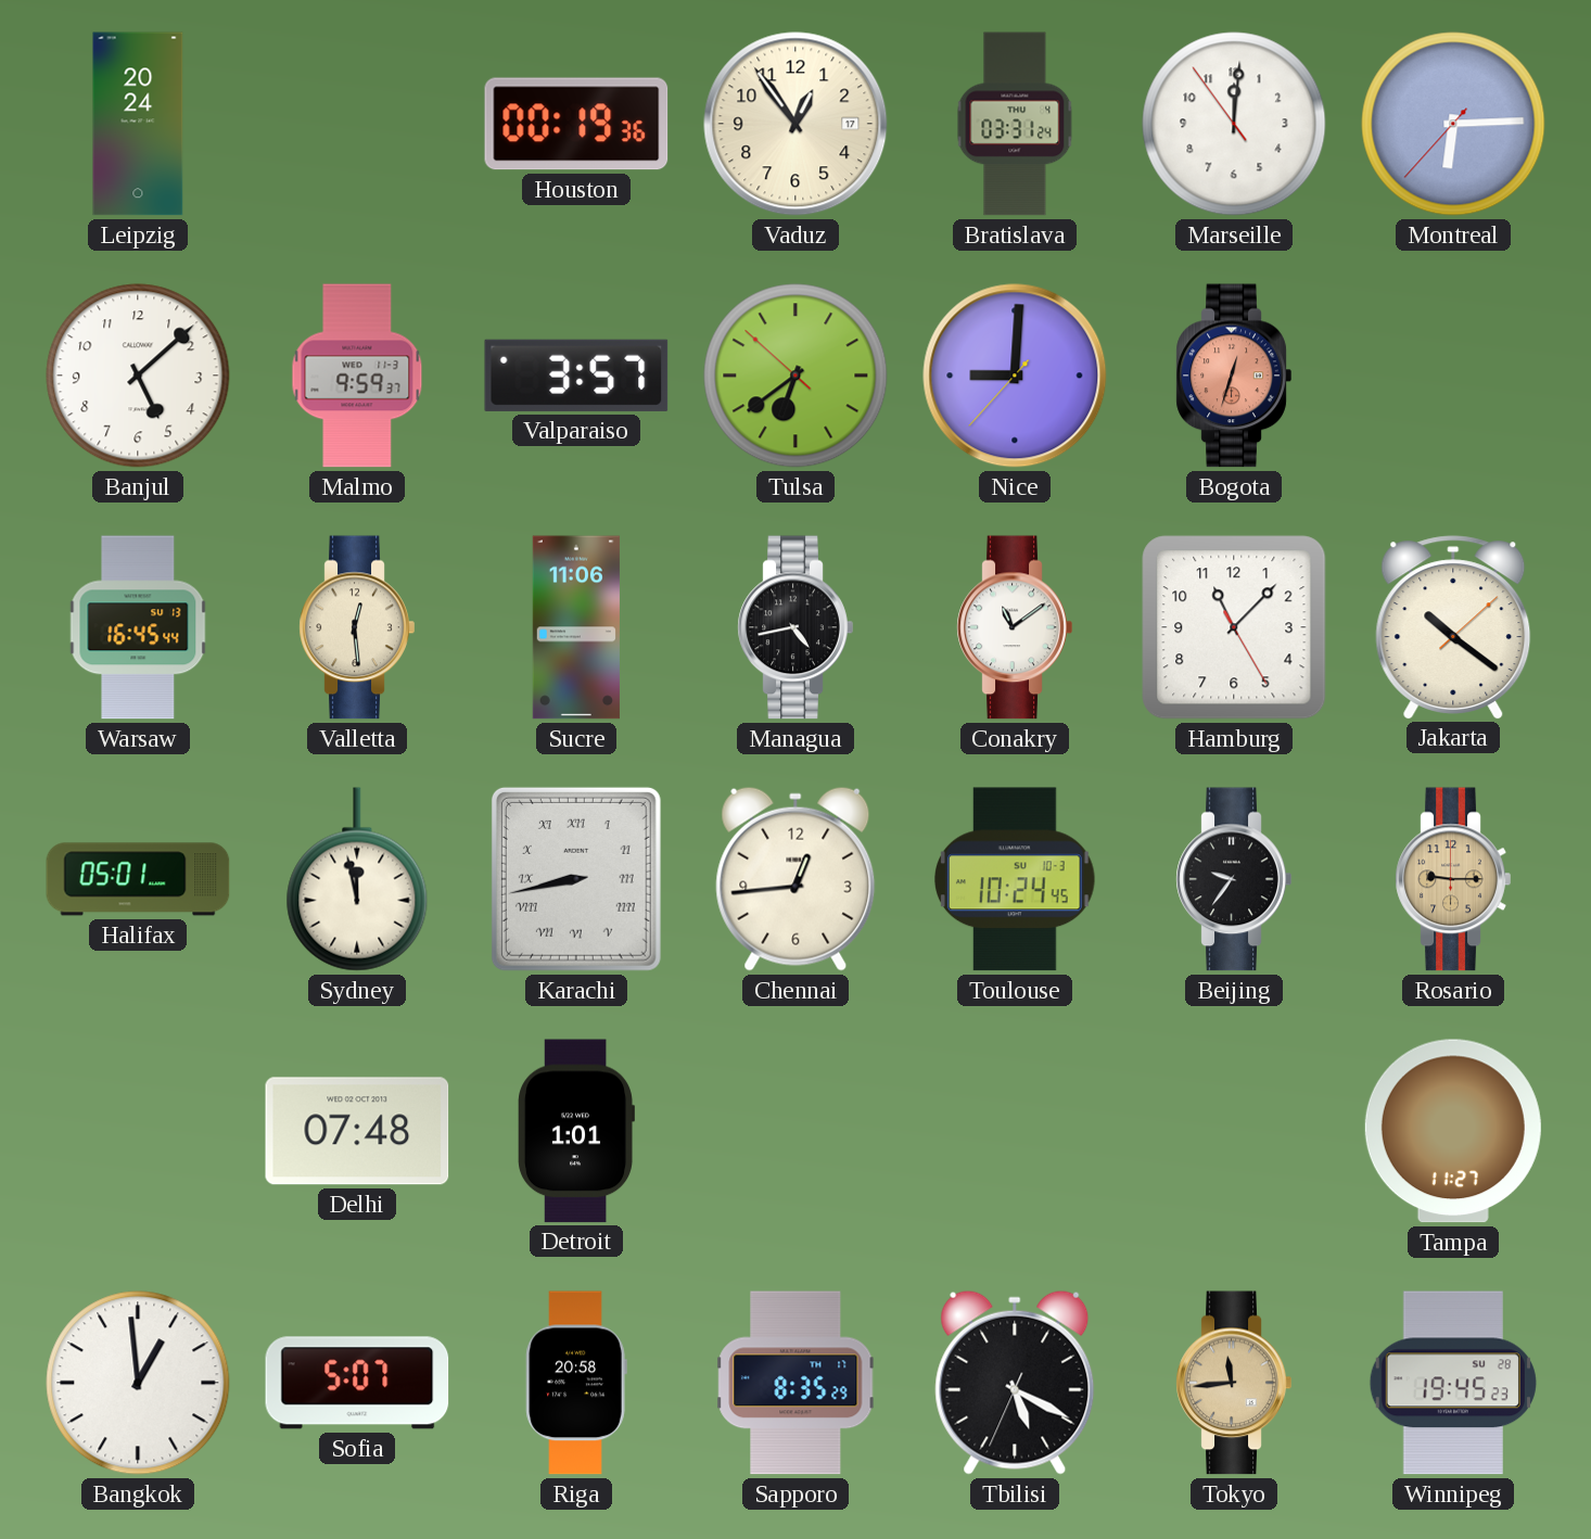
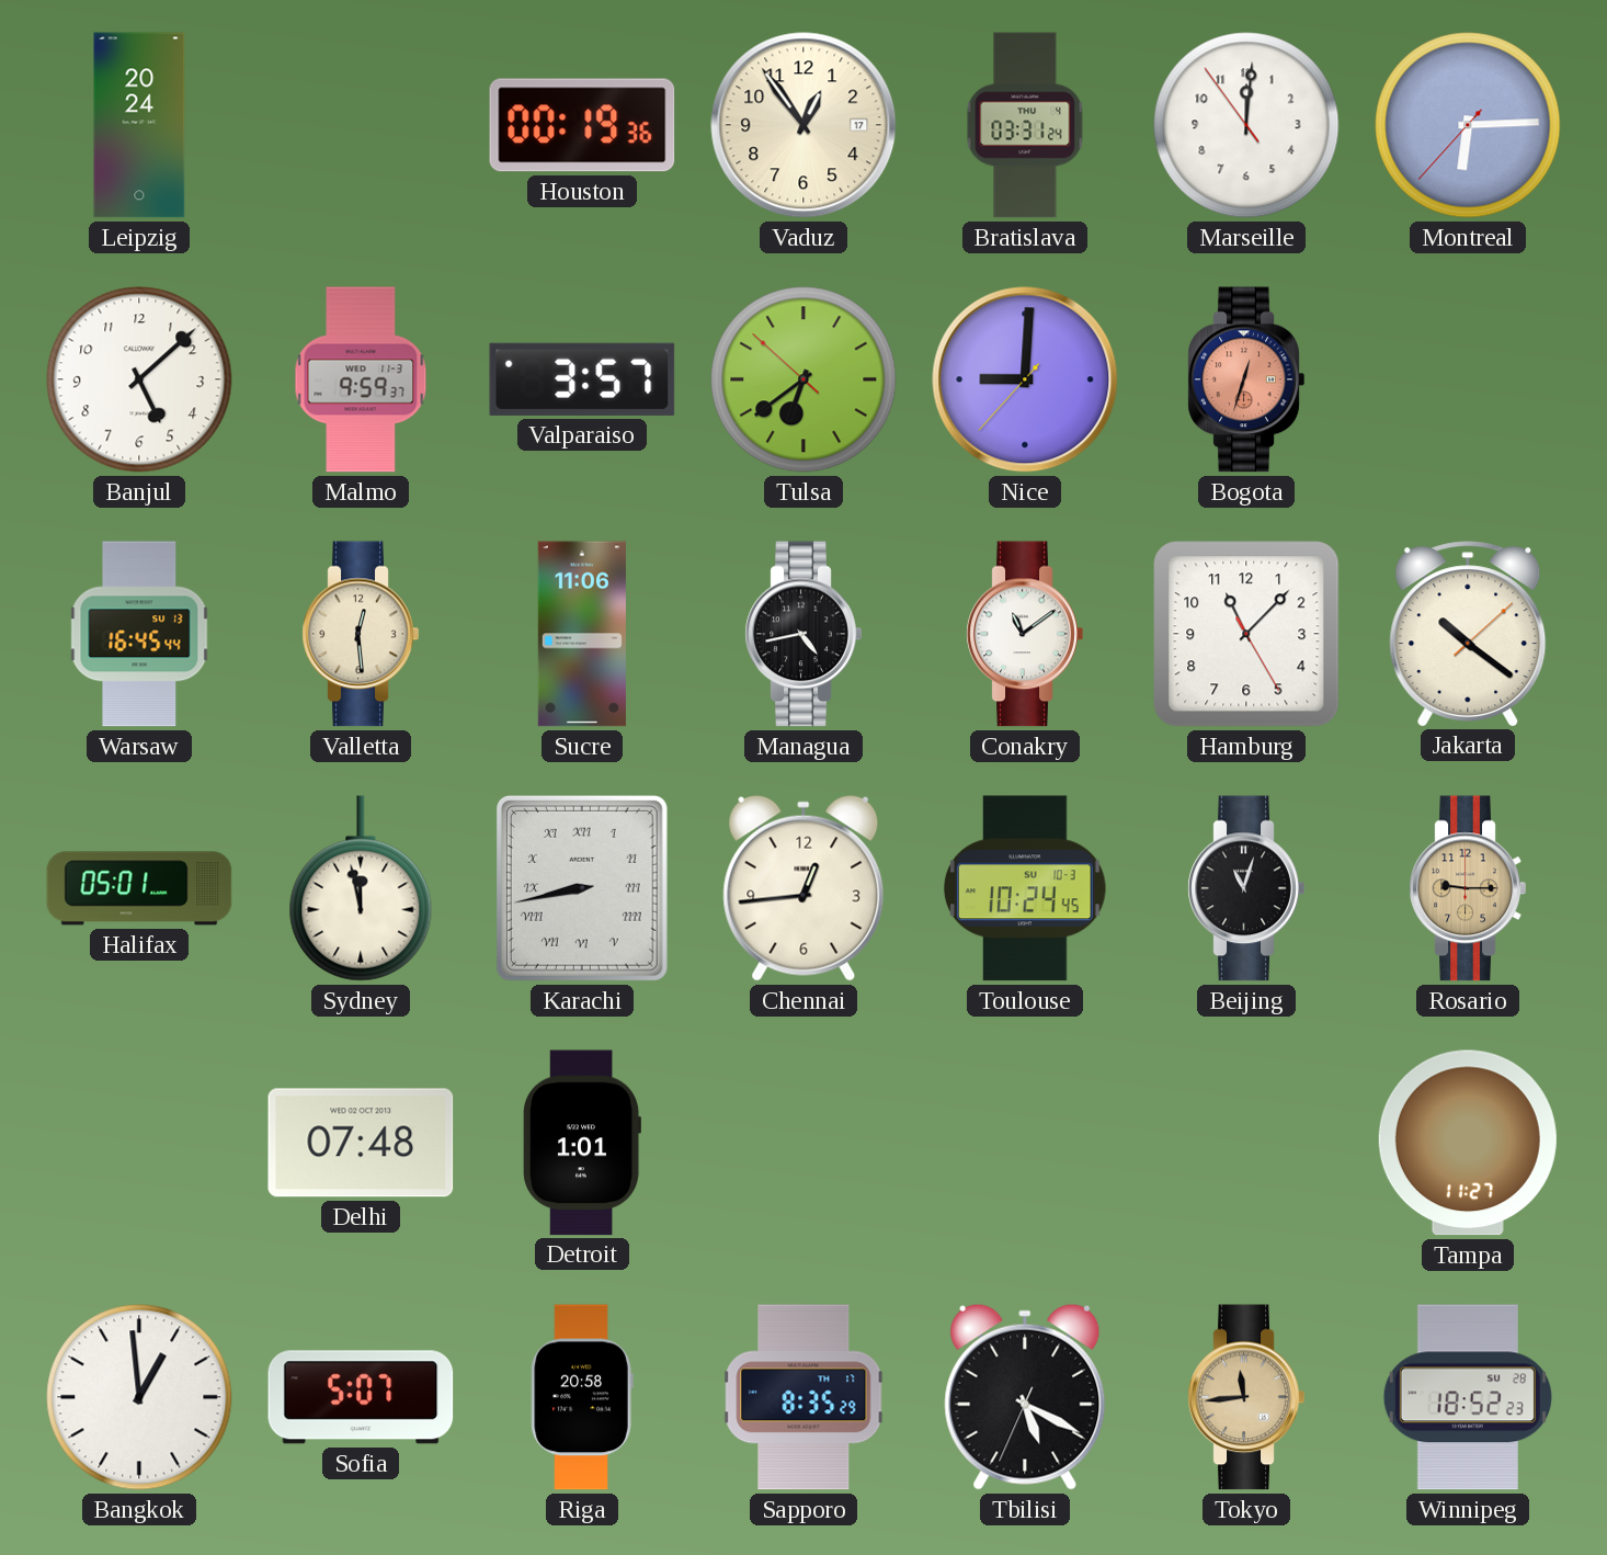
Beijing: 9:36 -> 11:03 (1246, 888)
Winnipeg: 19:45 -> 18:52 (1468, 1397)
